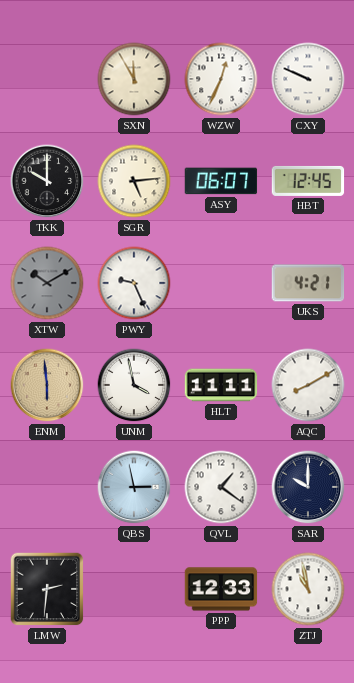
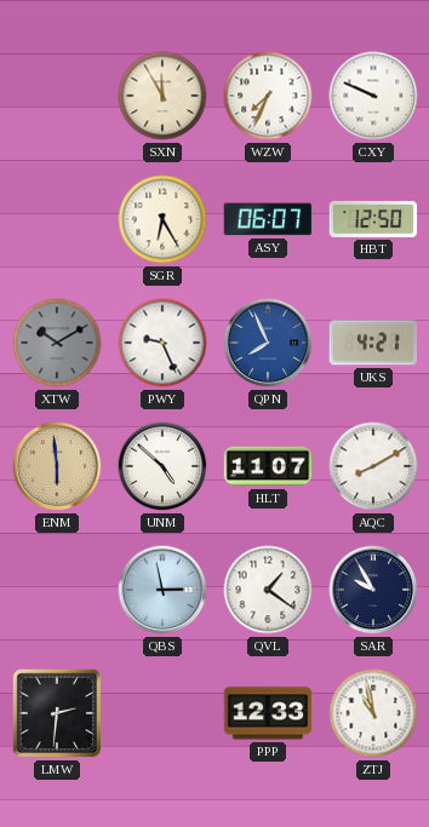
WZW: 12:34 -> 7:34 (268, 96)
TKK: 10:00 -> none (47, 181)
SGR: 5:14 -> 6:25 (162, 219)
HBT: 12:45 -> 12:50 (373, 219)
QPN: none -> 7:56 (268, 343)
UNM: 3:58 -> 4:52 (162, 466)
HLT: 11:11 -> 11:07 (268, 466)
SAR: 10:00 -> 9:55 (373, 590)
